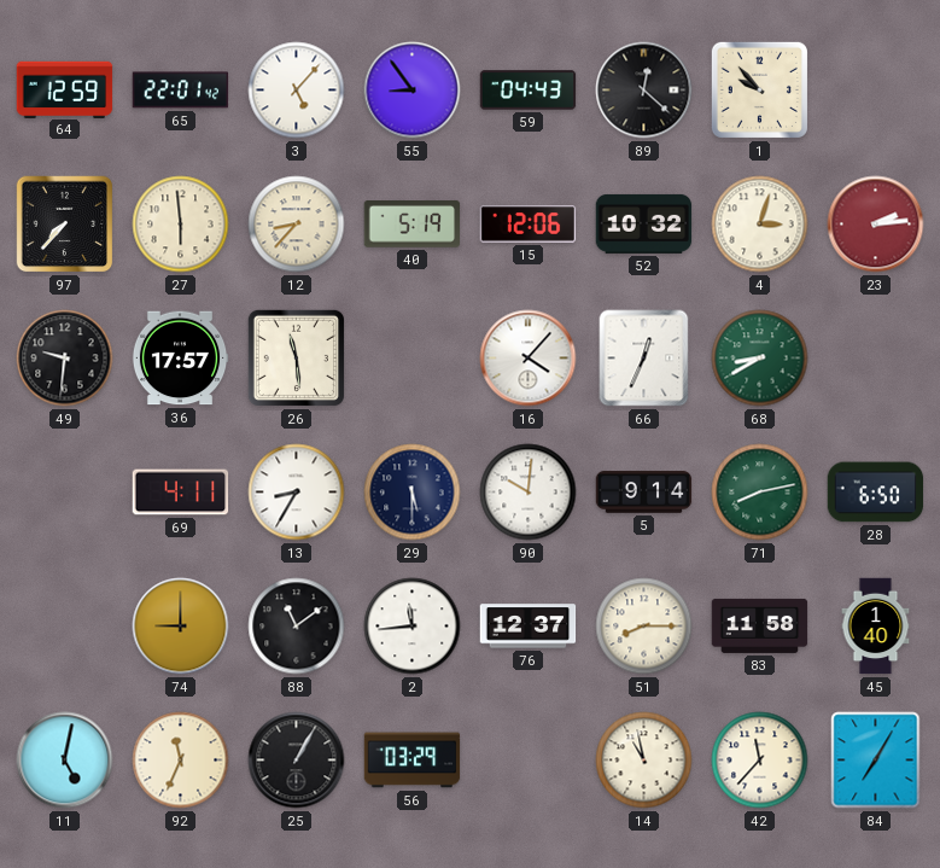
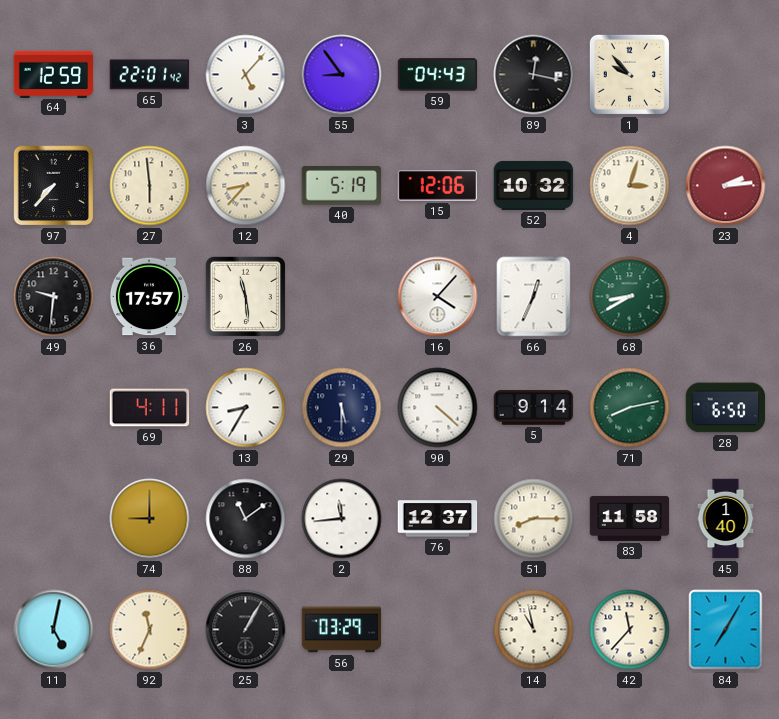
89: 12:22 -> 12:17 (534, 75)
90: 10:01 -> 4:22 (438, 408)
